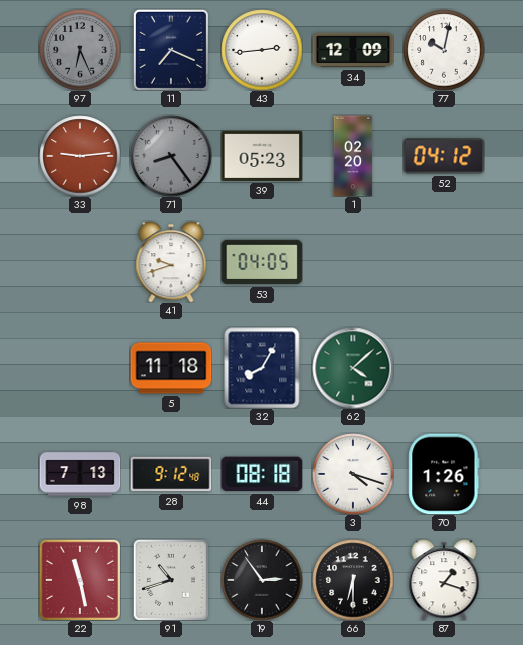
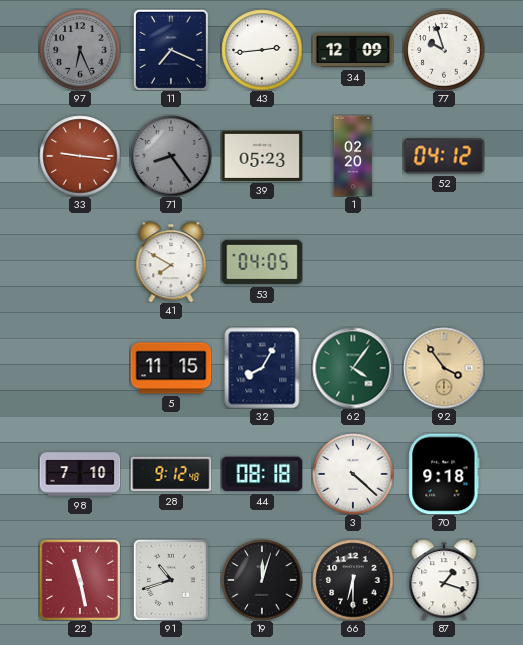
77: 10:02 -> 9:57 (444, 50)
33: 9:14 -> 9:16 (80, 156)
41: 9:42 -> 7:50 (171, 262)
5: 11:18 -> 11:15 (171, 368)
62: 4:08 -> 4:06 (353, 368)
92: none -> 3:54 (444, 368)
98: 7:13 -> 7:10 (80, 474)
3: 4:18 -> 4:22 (353, 474)
70: 1:26 -> 9:18 (444, 474)
19: 2:54 -> 12:03 (262, 580)
